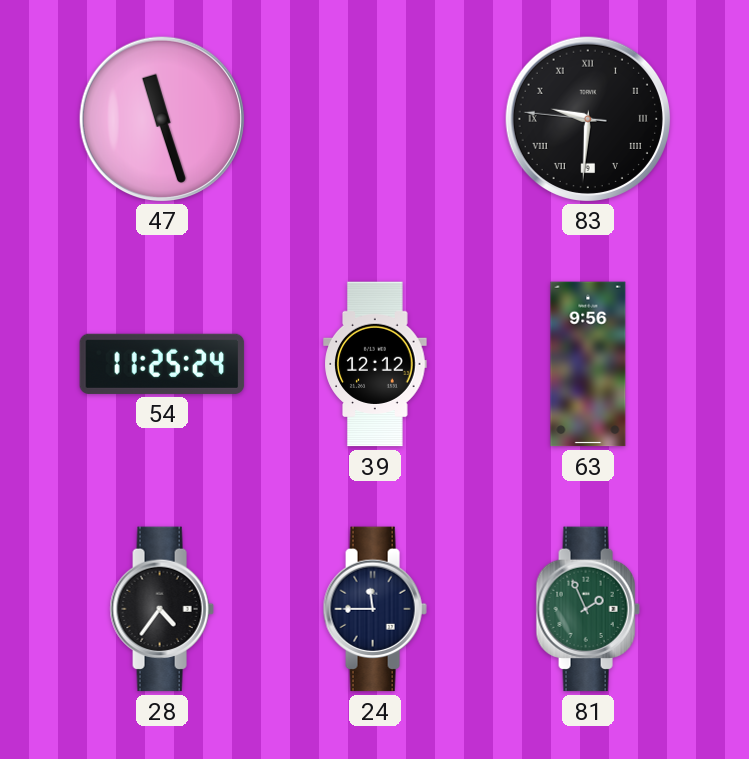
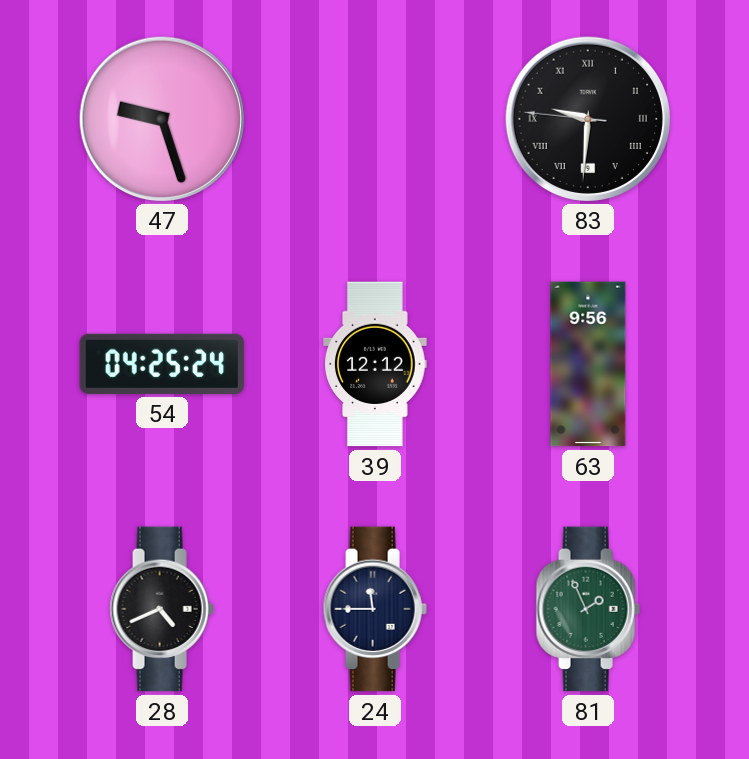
47: 11:27 -> 9:27 (161, 118)
54: 11:25 -> 04:25 (162, 364)
28: 4:36 -> 4:41 (162, 609)
